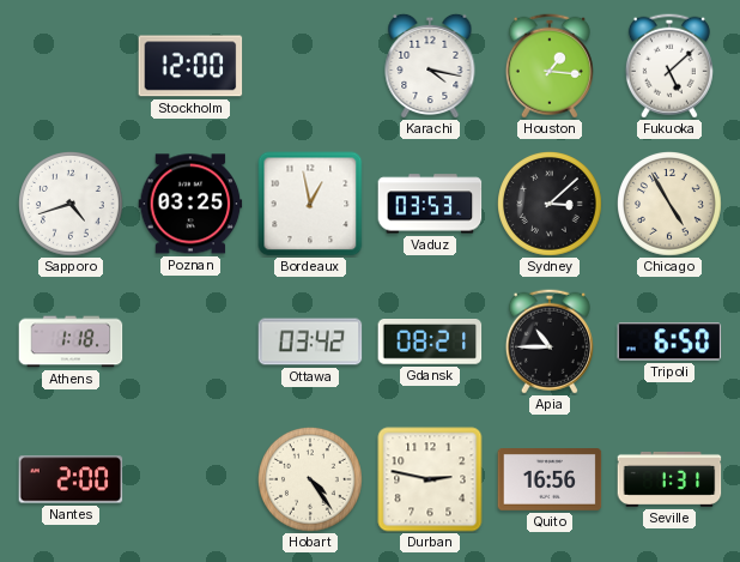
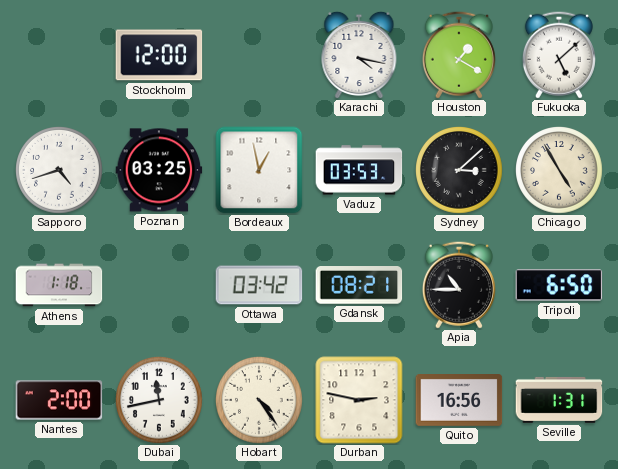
Houston: 1:16 -> 1:20 (459, 55)
Dubai: none -> 11:43 (160, 401)
